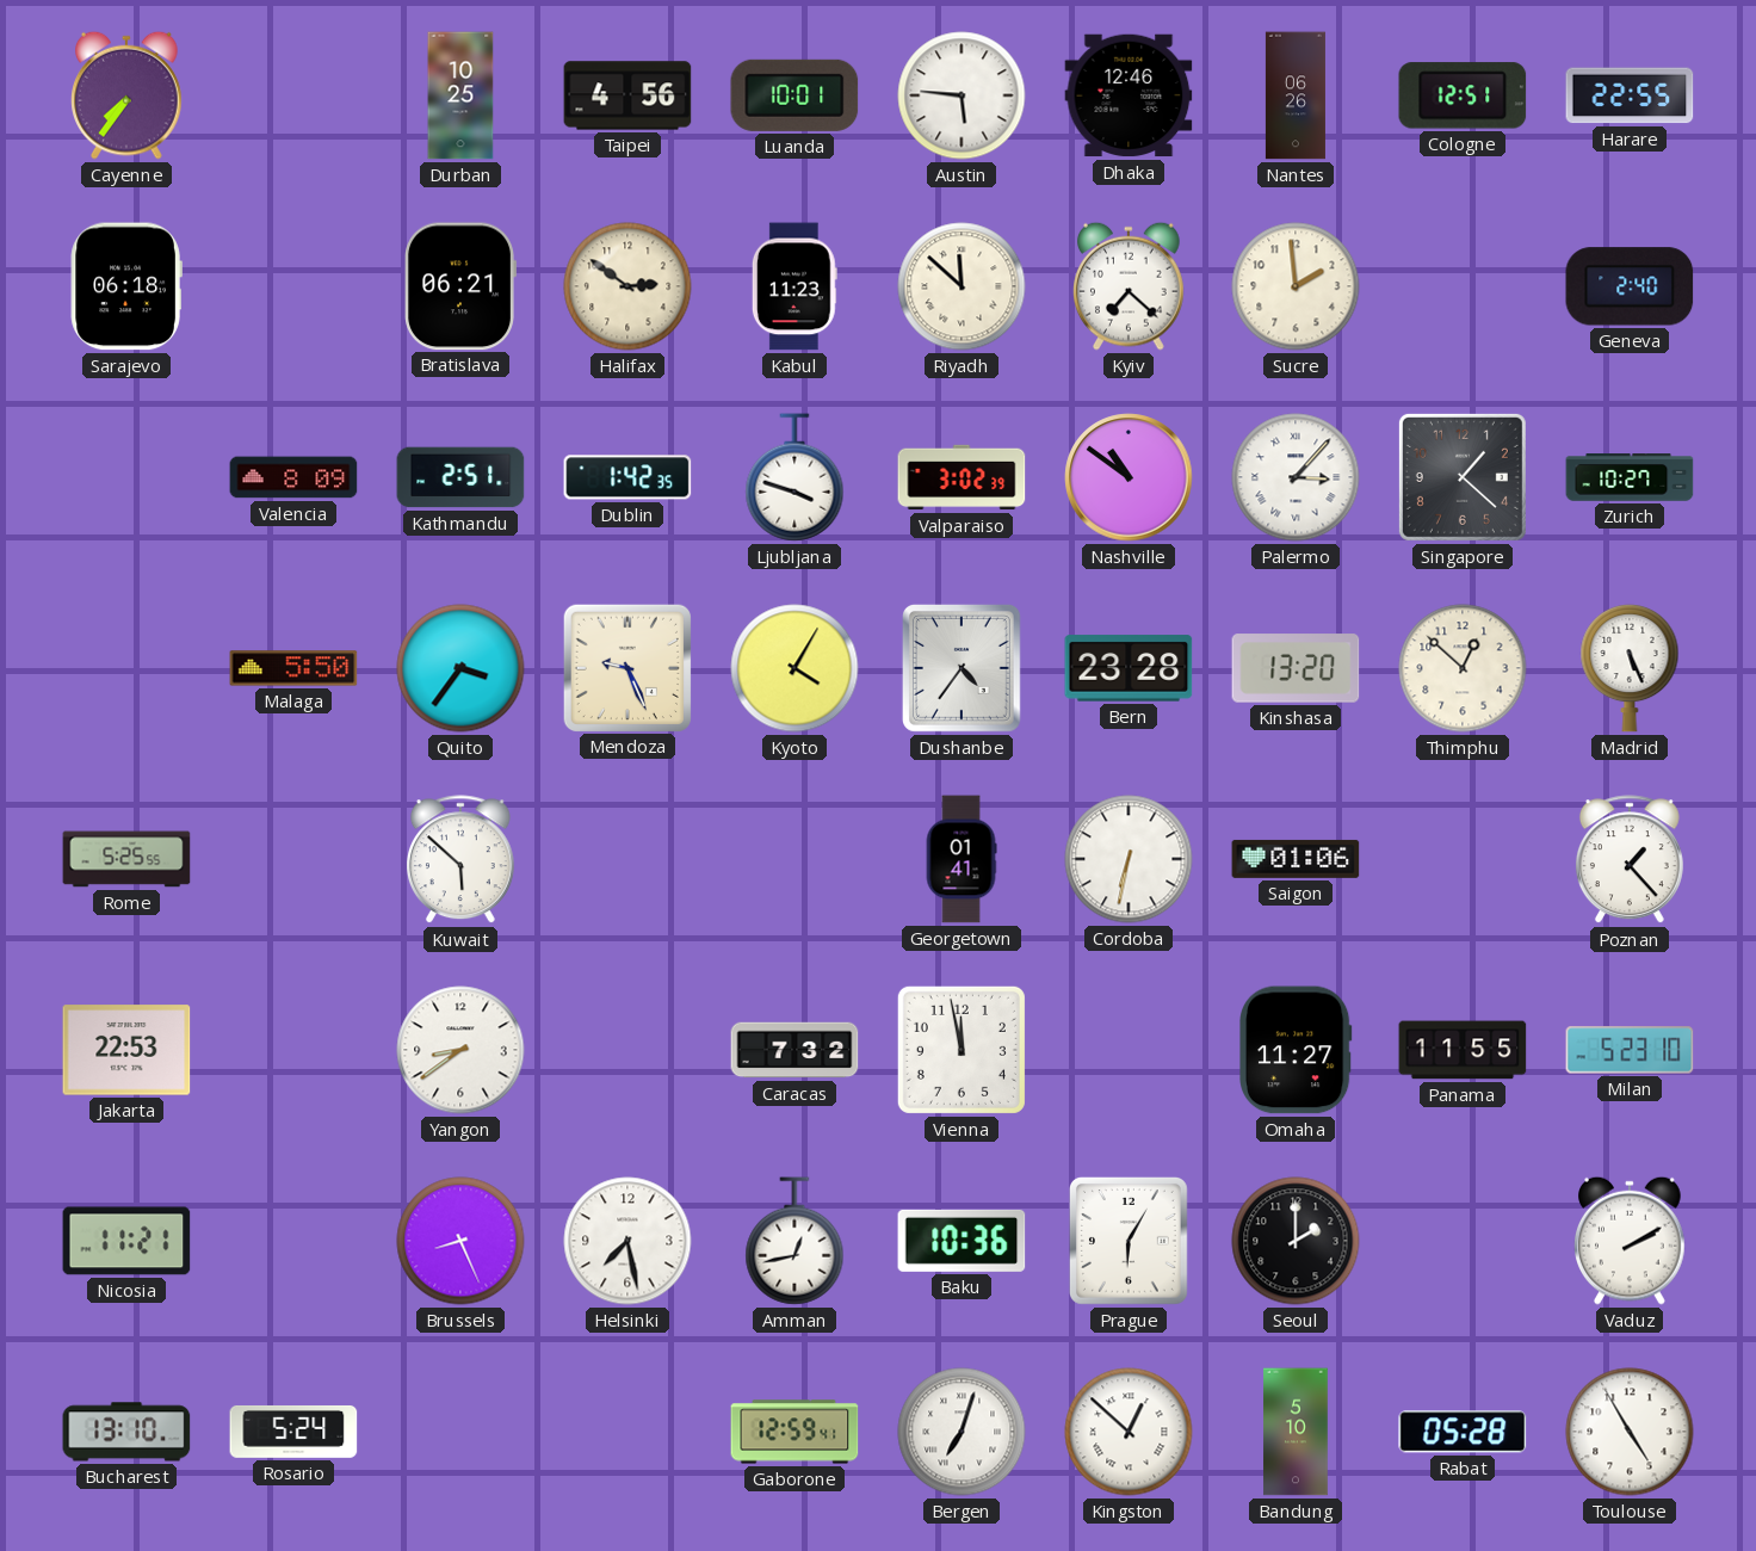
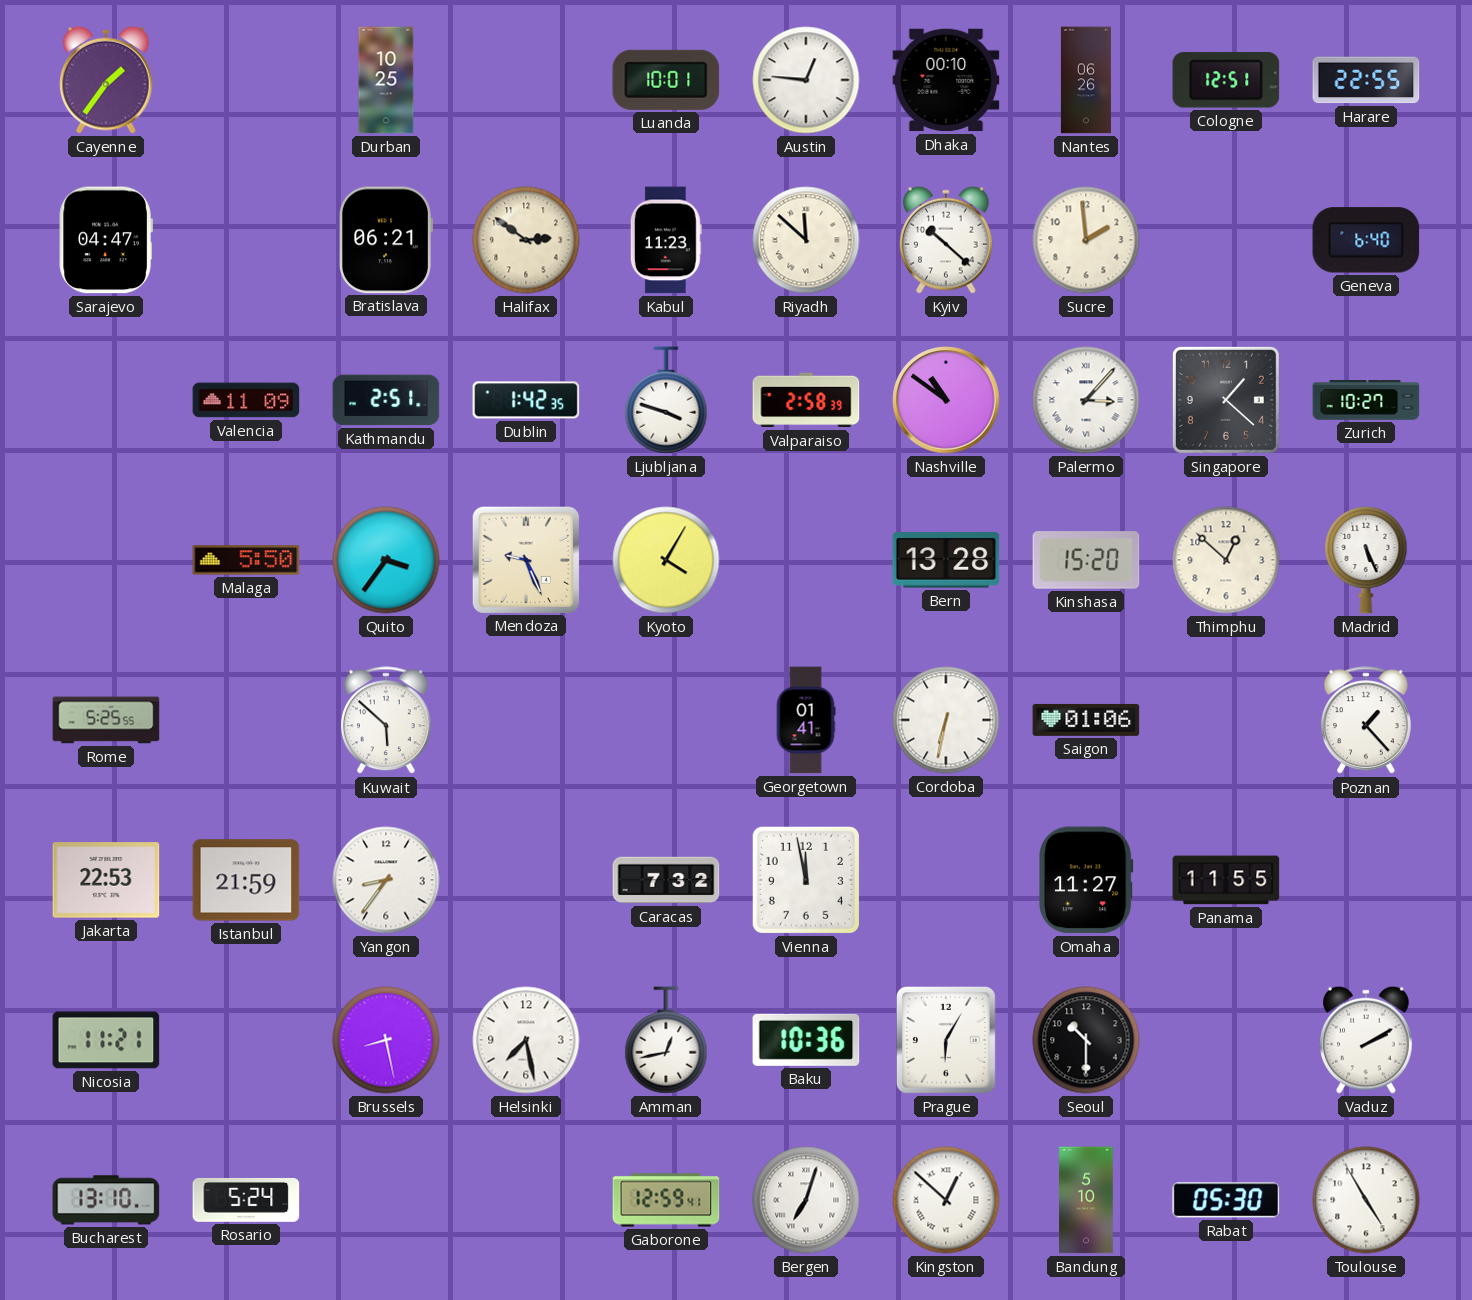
Cayenne: 7:36 -> 1:36 (106, 80)
Taipei: 4:56 -> none (627, 95)
Austin: 5:46 -> 12:46 (806, 80)
Dhaka: 12:46 -> 00:10 (946, 80)
Sarajevo: 06:18 -> 04:47 (106, 240)
Kyiv: 7:22 -> 10:22 (946, 240)
Geneva: 2:40 -> 6:40 (1366, 240)
Valencia: 8:09 -> 11:09 (246, 400)
Valparaiso: 3:02 -> 2:58 (806, 400)
Dushanbe: 4:36 -> none (962, 668)
Bern: 23:28 -> 13:28 (946, 560)
Kinshasa: 13:20 -> 15:20 (1086, 560)
Istanbul: none -> 21:59 (246, 880)
Yangon: 8:39 -> 8:36 (386, 880)
Milan: 5:23 -> none (1630, 1050)
Brussels: 8:26 -> 8:28 (386, 1040)
Seoul: 2:00 -> 10:30 (1086, 1040)
Rabat: 05:28 -> 05:30 (1226, 1200)
